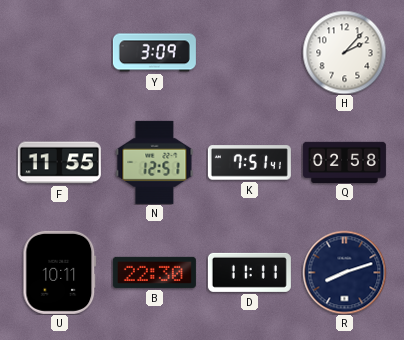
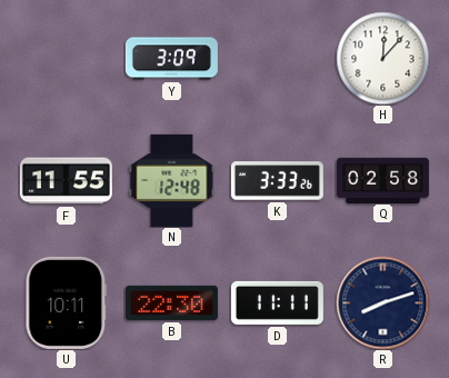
H: 2:07 -> 12:07 (382, 58)
N: 12:51 -> 12:48 (172, 180)
K: 7:51 -> 3:33 (277, 181)
